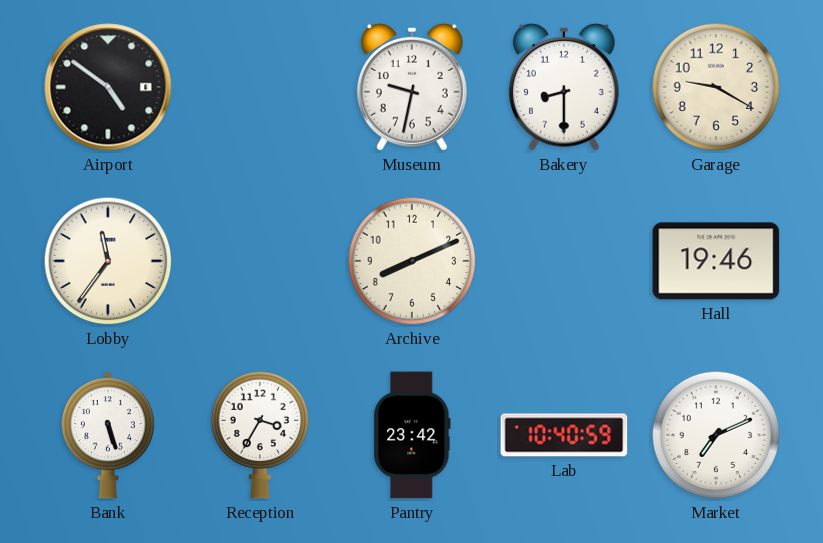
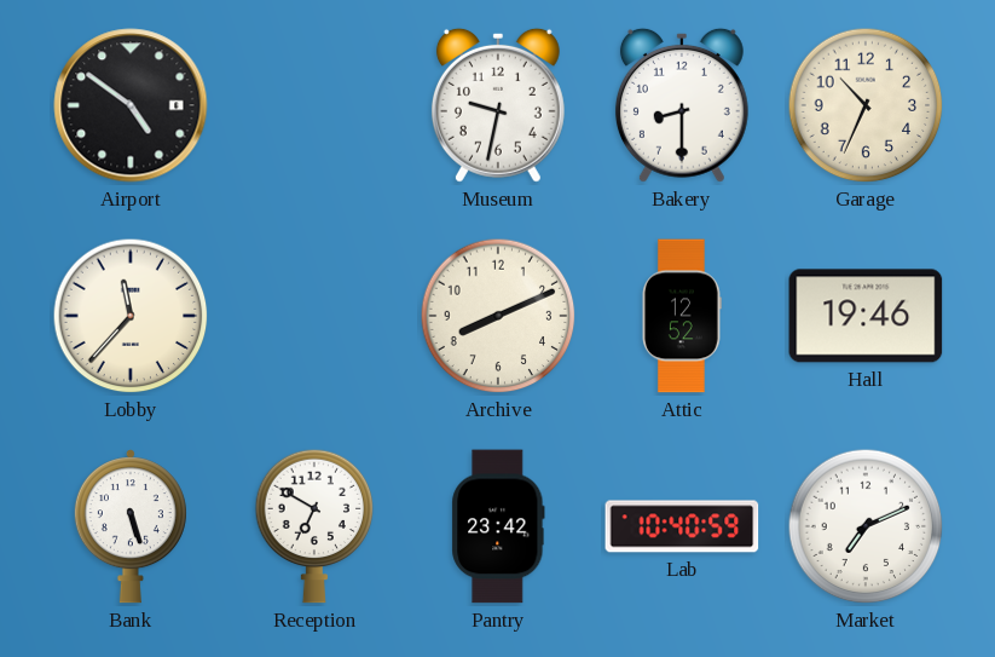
Garage: 9:20 -> 10:34 (866, 105)
Lobby: 11:36 -> 11:37 (131, 316)
Attic: none -> 12:52 (682, 316)
Reception: 3:35 -> 6:50 (314, 526)
